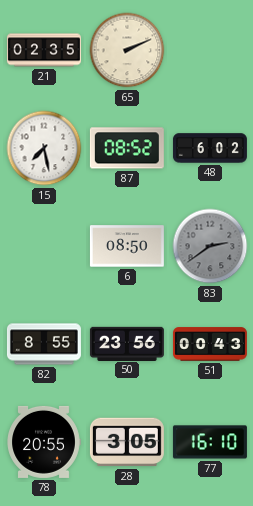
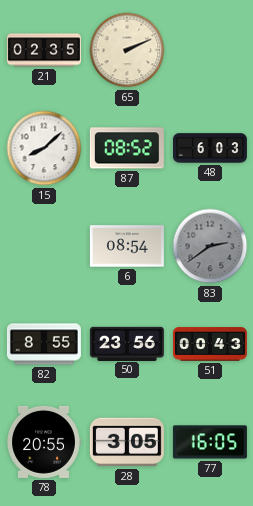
15: 7:28 -> 8:08 (44, 148)
48: 6:02 -> 6:03 (210, 148)
6: 08:50 -> 08:54 (127, 246)
77: 16:10 -> 16:05 (210, 442)
